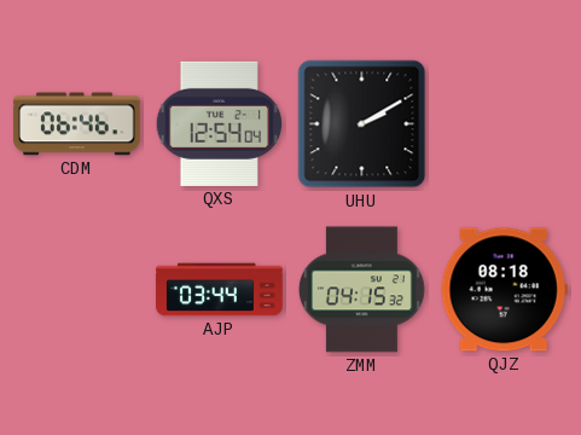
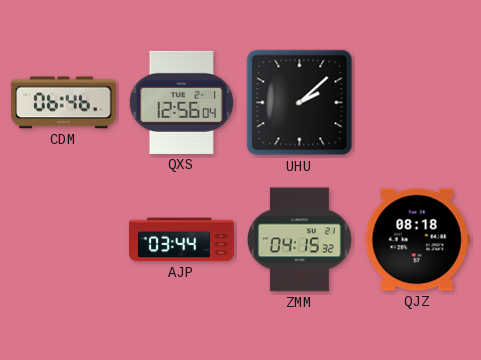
QXS: 12:54 -> 12:56 (182, 102)
UHU: 2:10 -> 2:08 (300, 103)
